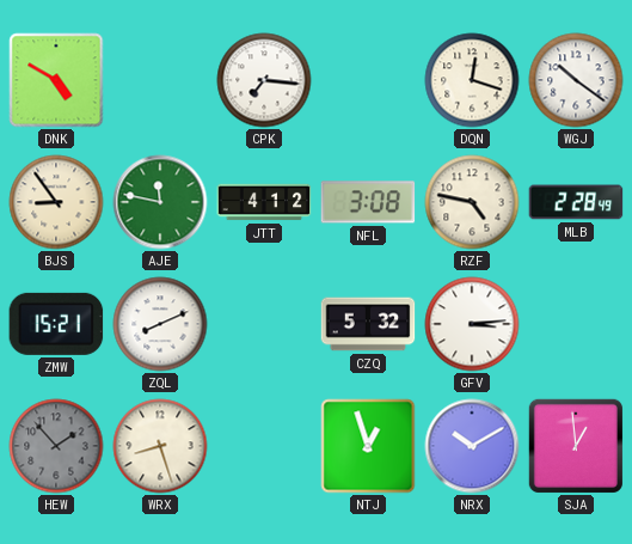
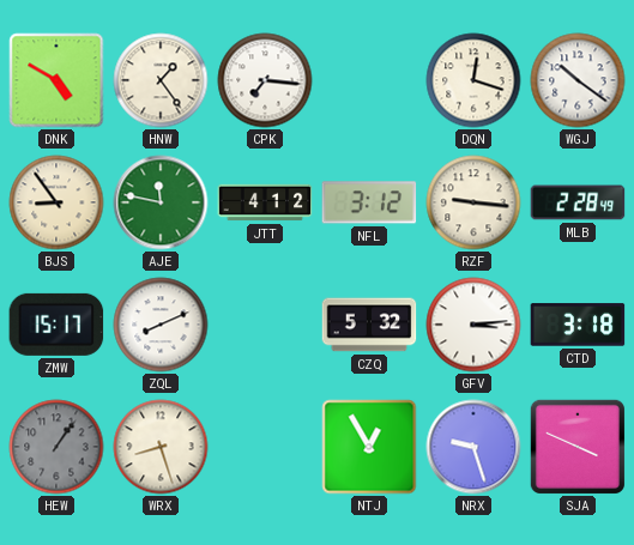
HNW: none -> 1:24 (161, 80)
NFL: 3:08 -> 3:12 (369, 202)
RZF: 4:47 -> 9:16 (473, 202)
ZMW: 15:21 -> 15:17 (56, 325)
CTD: none -> 3:18 (578, 325)
HEW: 1:53 -> 1:06 (56, 447)
NTJ: 12:57 -> 12:55 (369, 447)
NRX: 10:10 -> 9:27 (473, 447)
SJA: 12:59 -> 3:49 (578, 447)
